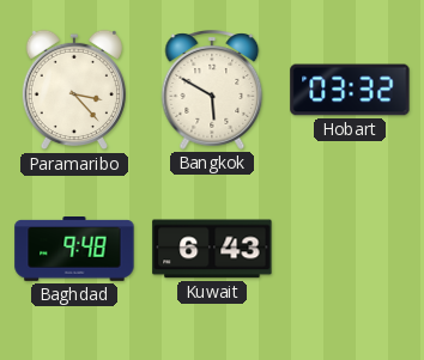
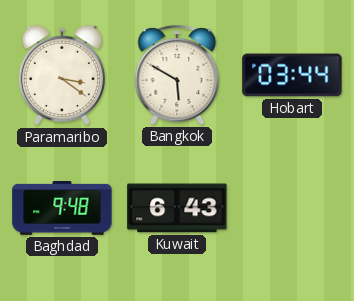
Paramaribo: 3:23 -> 3:21 (62, 75)
Hobart: 03:32 -> 03:44 (292, 75)
